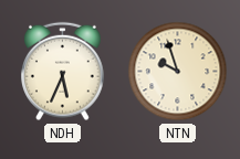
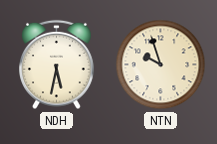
NDH: 5:34 -> 5:32 (57, 65)
